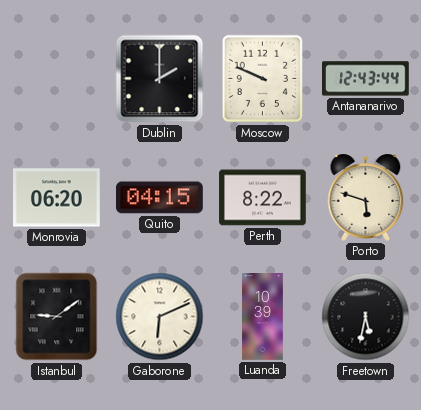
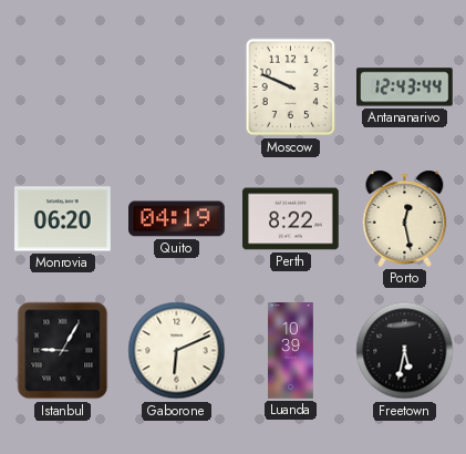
Dublin: 2:00 -> none (160, 79)
Quito: 04:15 -> 04:19 (177, 219)
Porto: 5:48 -> 12:28 (405, 218)
Istanbul: 9:09 -> 9:05 (63, 351)
